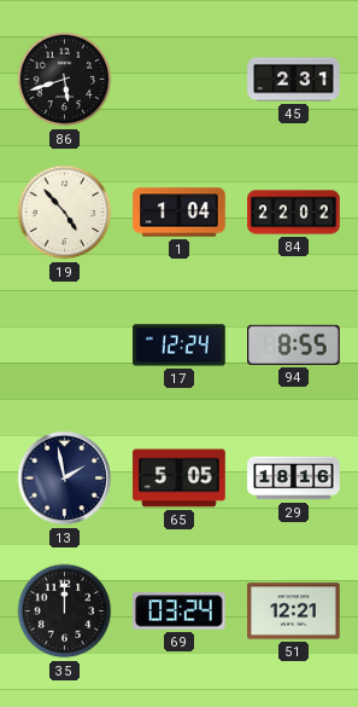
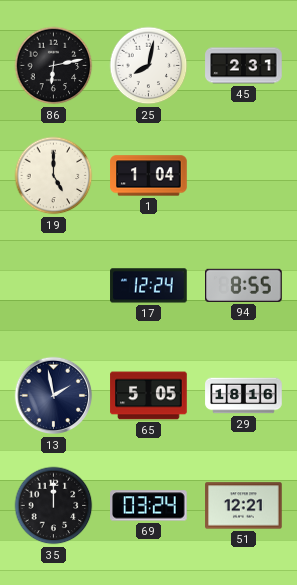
86: 5:42 -> 6:13 (54, 66)
25: none -> 8:02 (149, 66)
19: 4:53 -> 5:00 (54, 176)
84: 22:02 -> none (294, 213)
